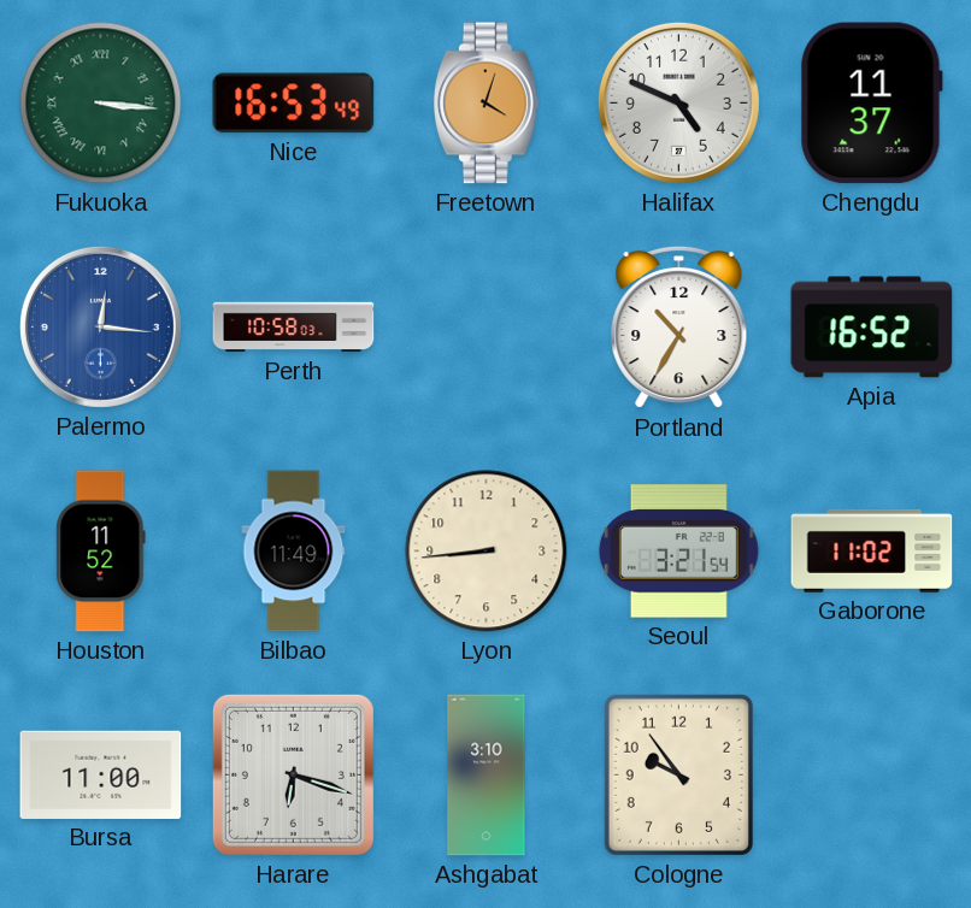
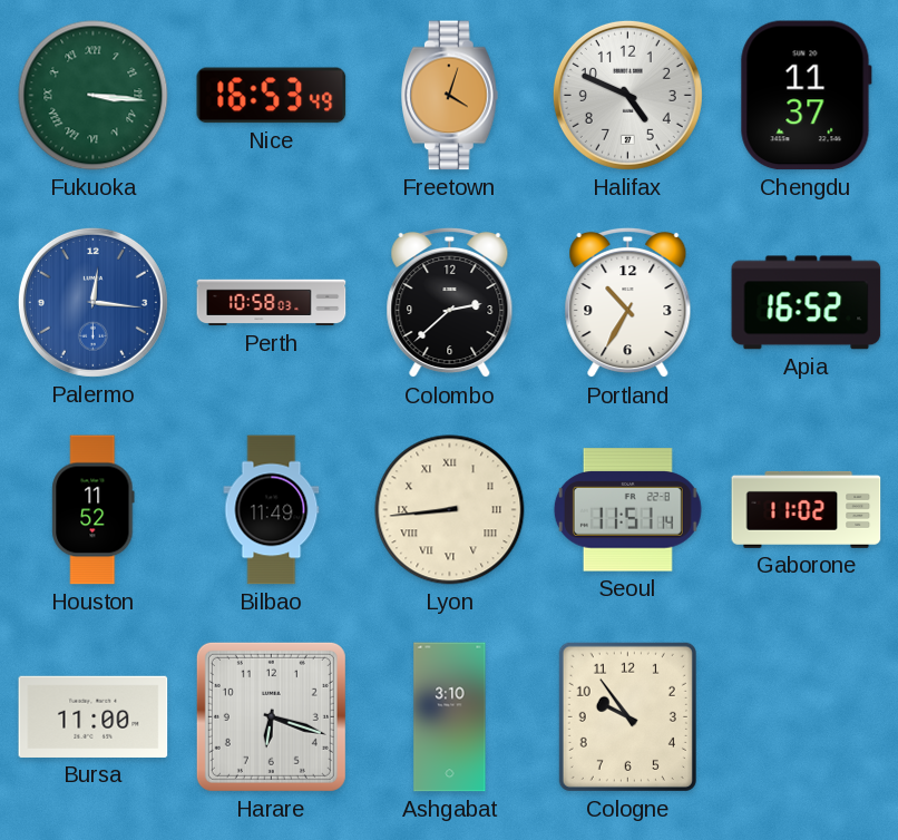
Colombo: none -> 2:38 (450, 303)
Lyon numerals: Arabic -> Roman (450, 510)
Seoul: 3:21 -> 11:51 (627, 510)
